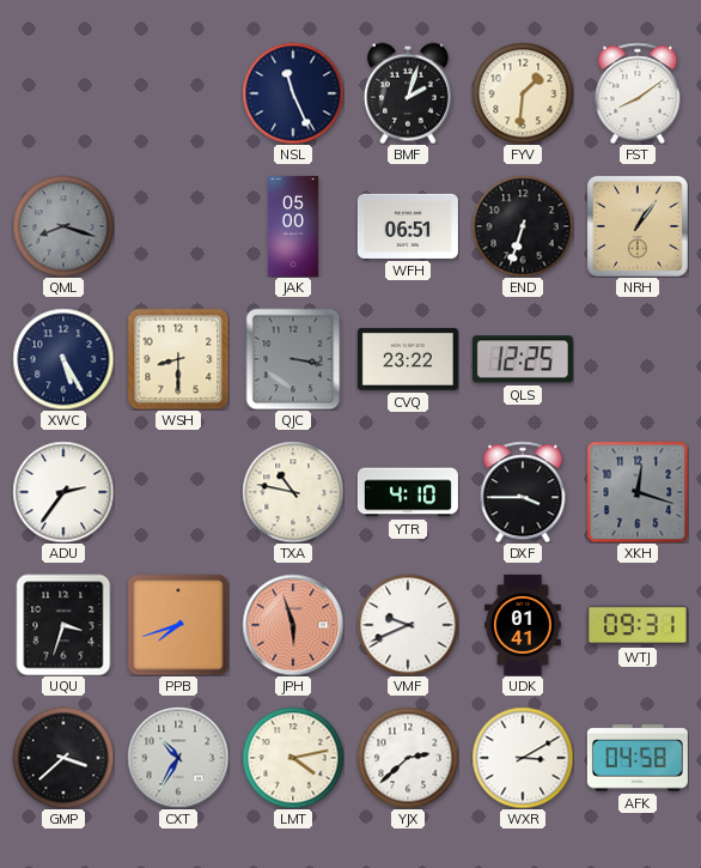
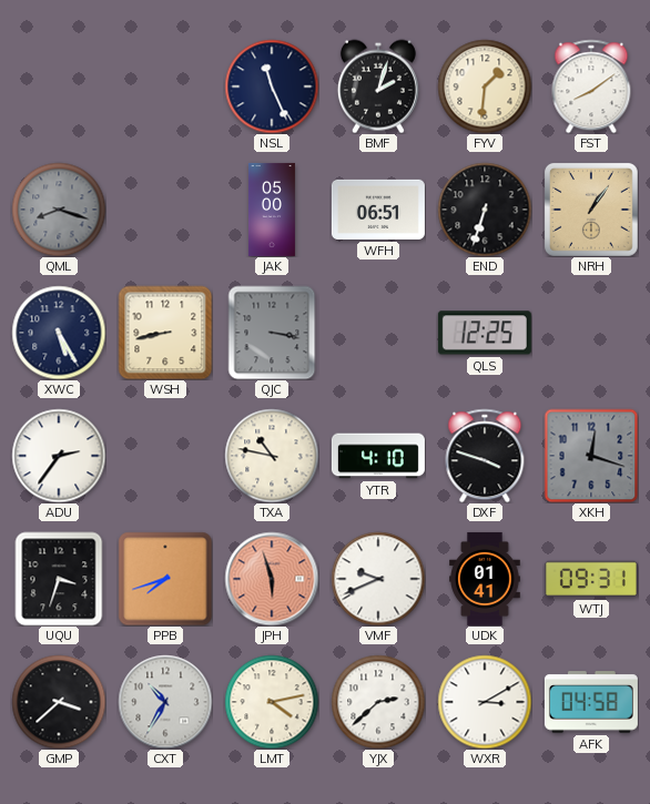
WSH: 8:30 -> 8:43 (165, 333)
CVQ: 23:22 -> none (408, 359)
DXF: 3:45 -> 3:48 (485, 456)
